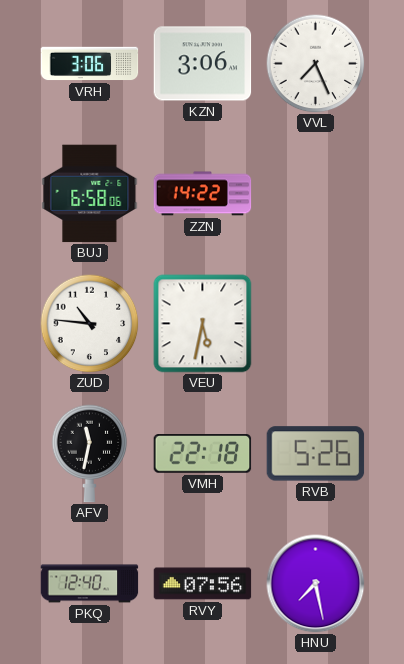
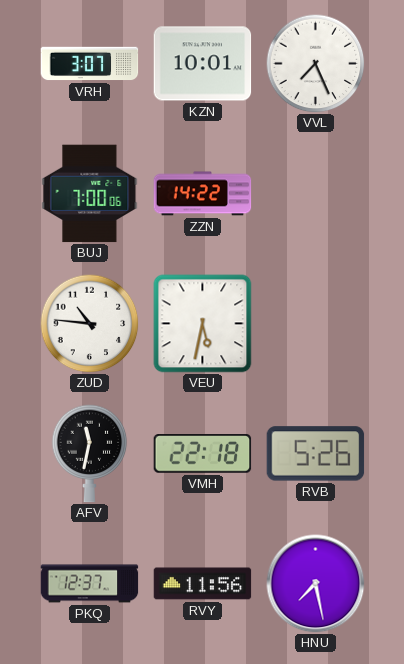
VRH: 3:06 -> 3:07 (90, 64)
KZN: 3:06 -> 10:01 (203, 64)
BUJ: 6:58 -> 7:00 (90, 194)
PKQ: 12:40 -> 12:37 (90, 584)
RVY: 07:56 -> 11:56 (203, 584)
